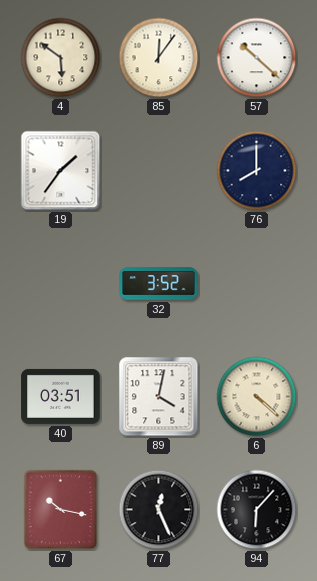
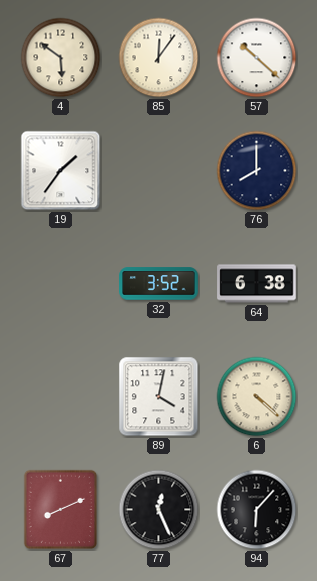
64: none -> 6:38 (257, 284)
40: 03:51 -> none (61, 396)
67: 10:17 -> 8:11 (61, 510)
